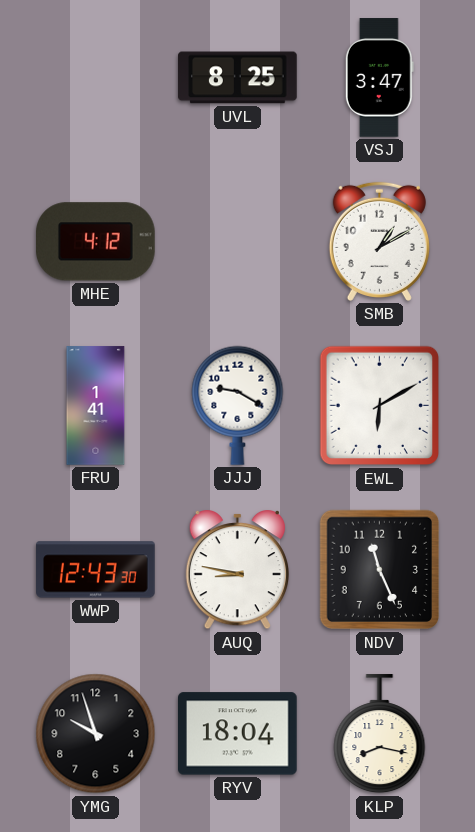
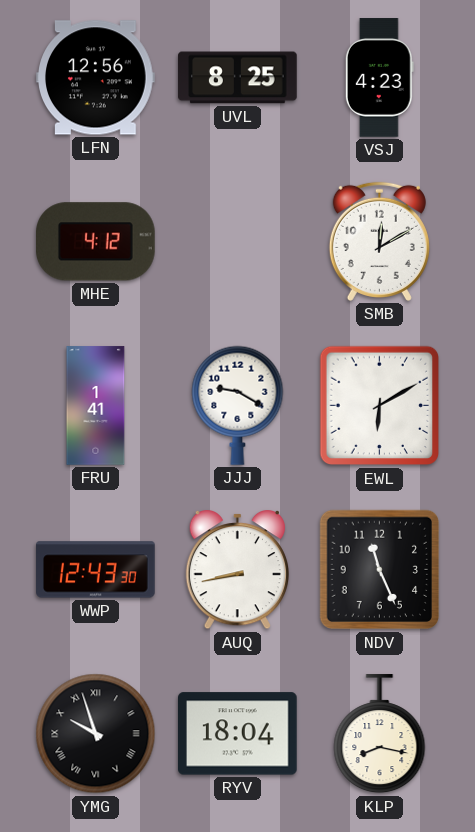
LFN: none -> 12:56 (96, 78)
VSJ: 3:47 -> 4:23 (379, 78)
SMB: 1:10 -> 12:10 (379, 241)
AUQ: 8:47 -> 8:43 (237, 571)
YMG numerals: Arabic -> Roman (96, 734)
